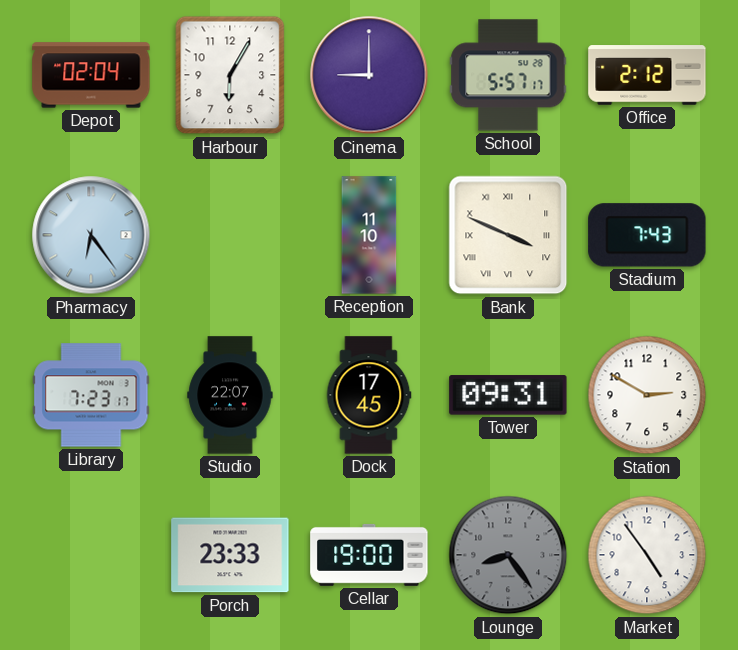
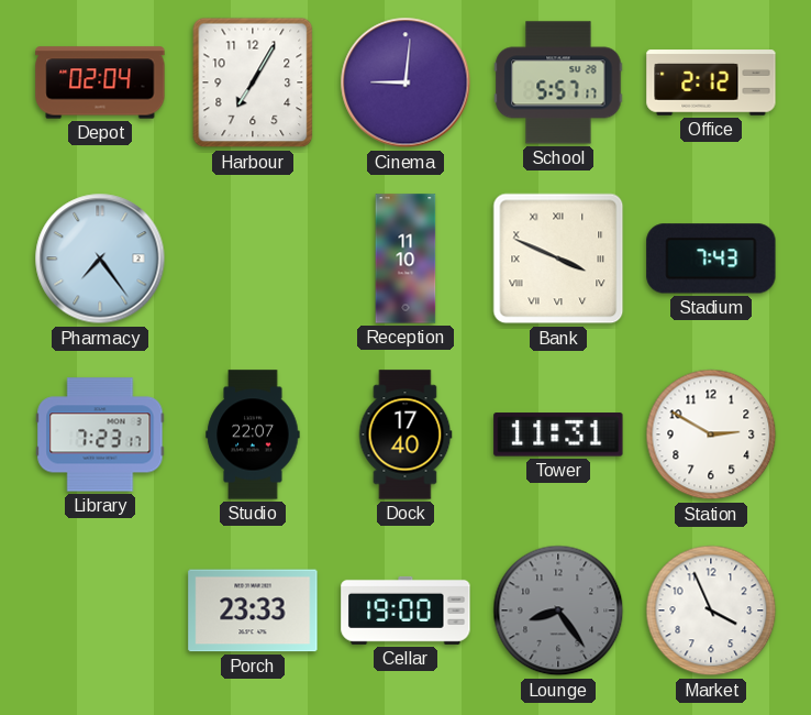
Harbour: 6:05 -> 7:05 (253, 82)
Cinema: 9:00 -> 9:01 (405, 82)
Pharmacy: 6:24 -> 7:24 (100, 258)
Dock: 17:45 -> 17:40 (405, 435)
Tower: 09:31 -> 11:31 (558, 435)
Market: 4:54 -> 3:56 (711, 610)
